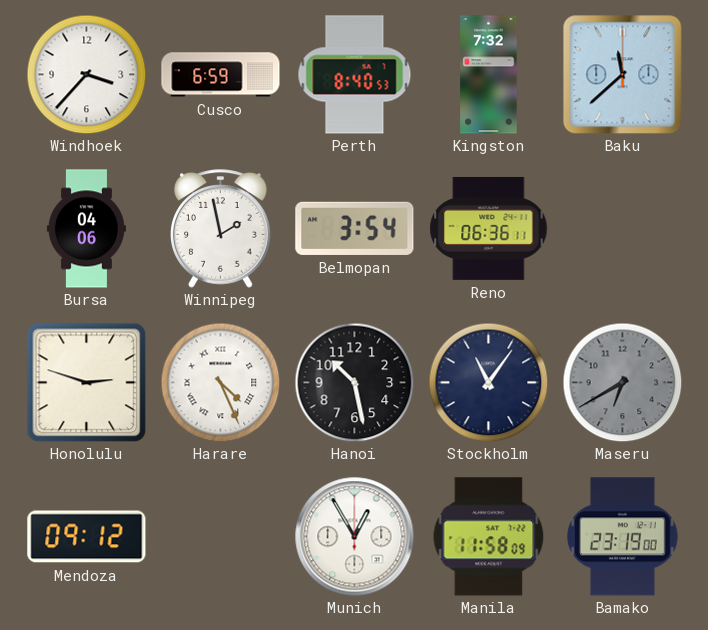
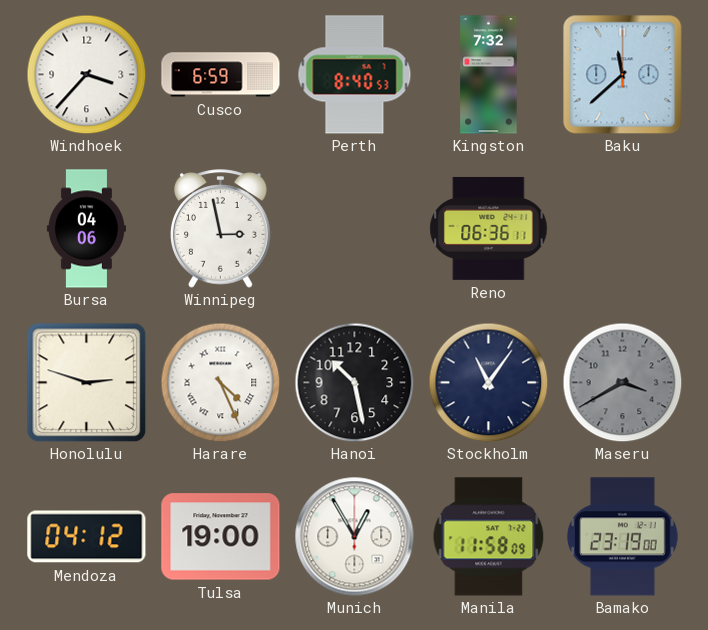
Winnipeg: 1:58 -> 2:58 (221, 229)
Belmopan: 3:54 -> none (355, 228)
Maseru: 6:40 -> 3:40 (622, 382)
Mendoza: 09:12 -> 04:12 (87, 537)
Tulsa: none -> 19:00 (221, 537)
